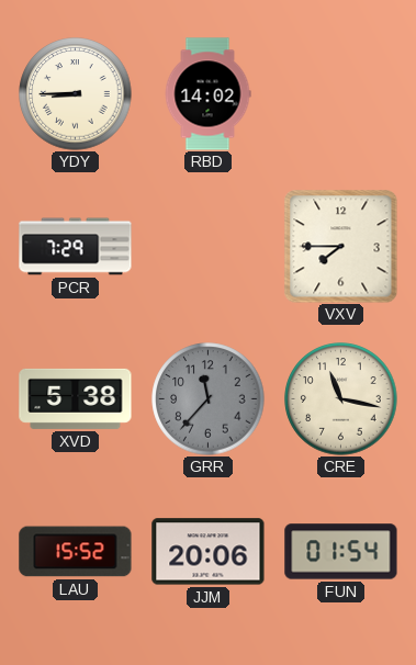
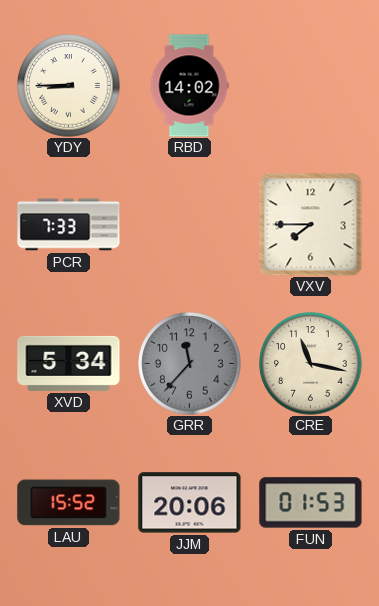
PCR: 7:29 -> 7:33 (69, 225)
XVD: 5:38 -> 5:34 (69, 363)
FUN: 01:54 -> 01:53 (311, 503)
